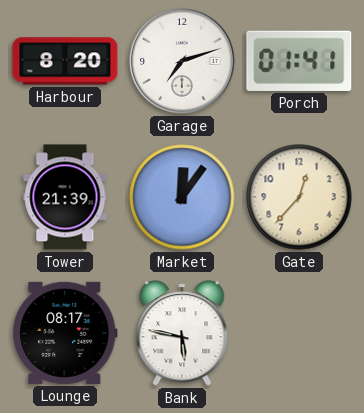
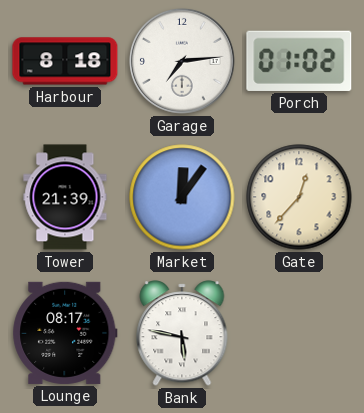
Harbour: 8:20 -> 8:18 (65, 61)
Garage: 7:12 -> 7:14 (182, 61)
Porch: 01:41 -> 01:02 (299, 61)
